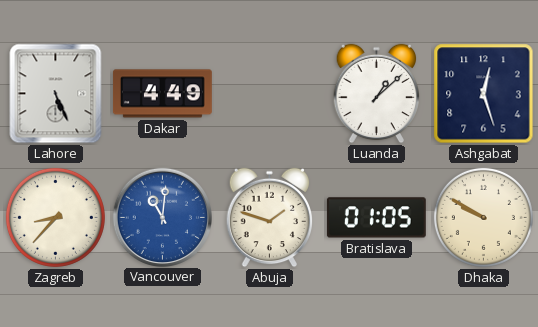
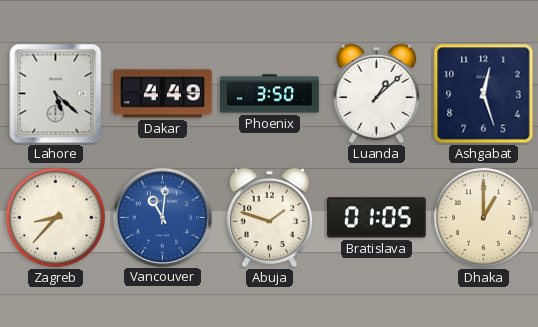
Lahore: 5:26 -> 5:22 (56, 94)
Phoenix: none -> 3:50 (270, 94)
Dhaka: 9:50 -> 1:00 (483, 217)
